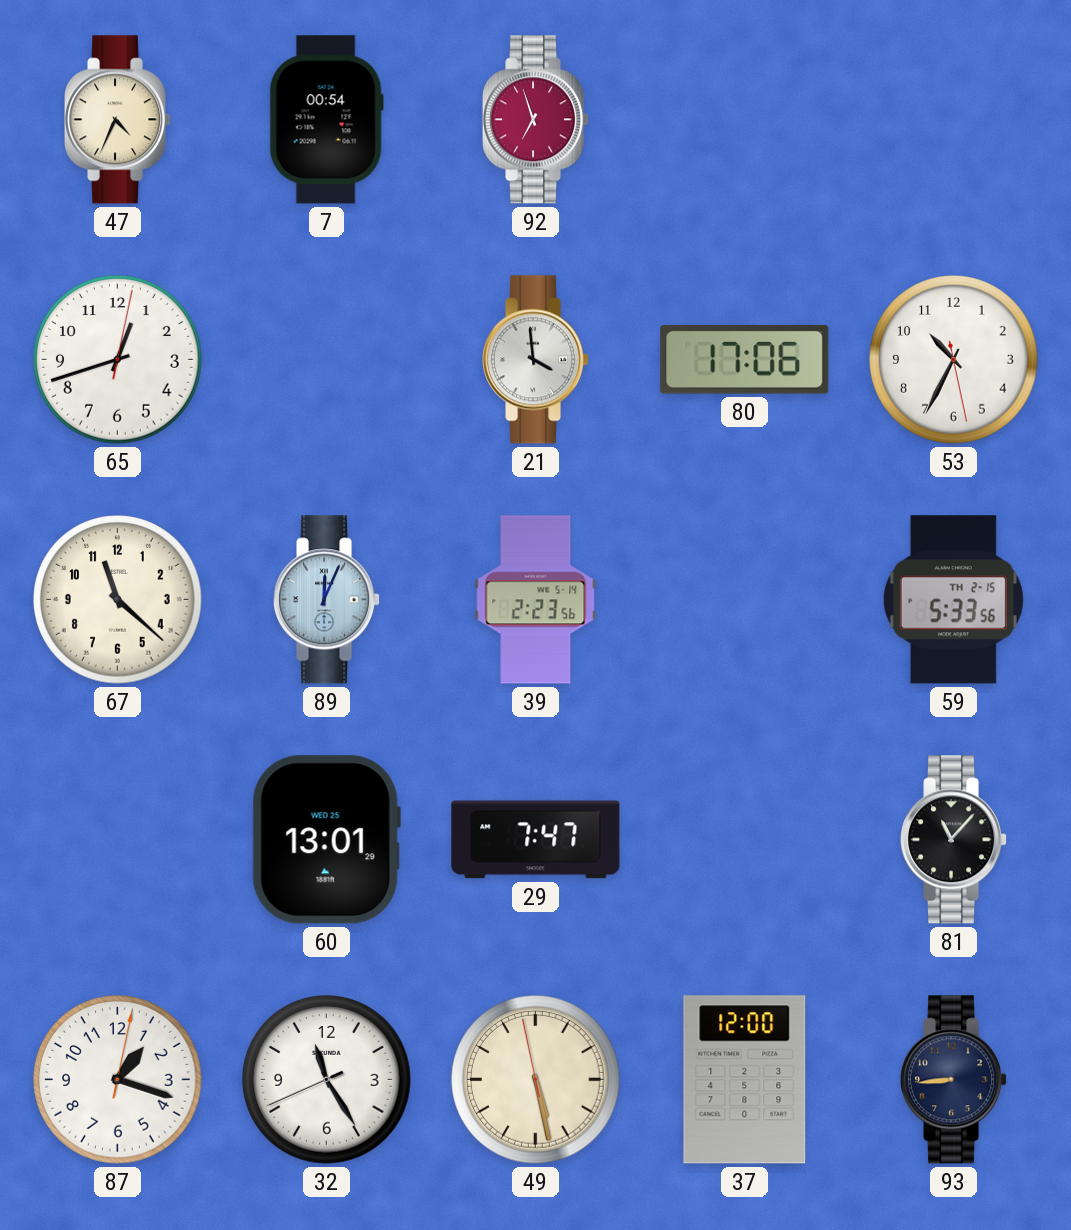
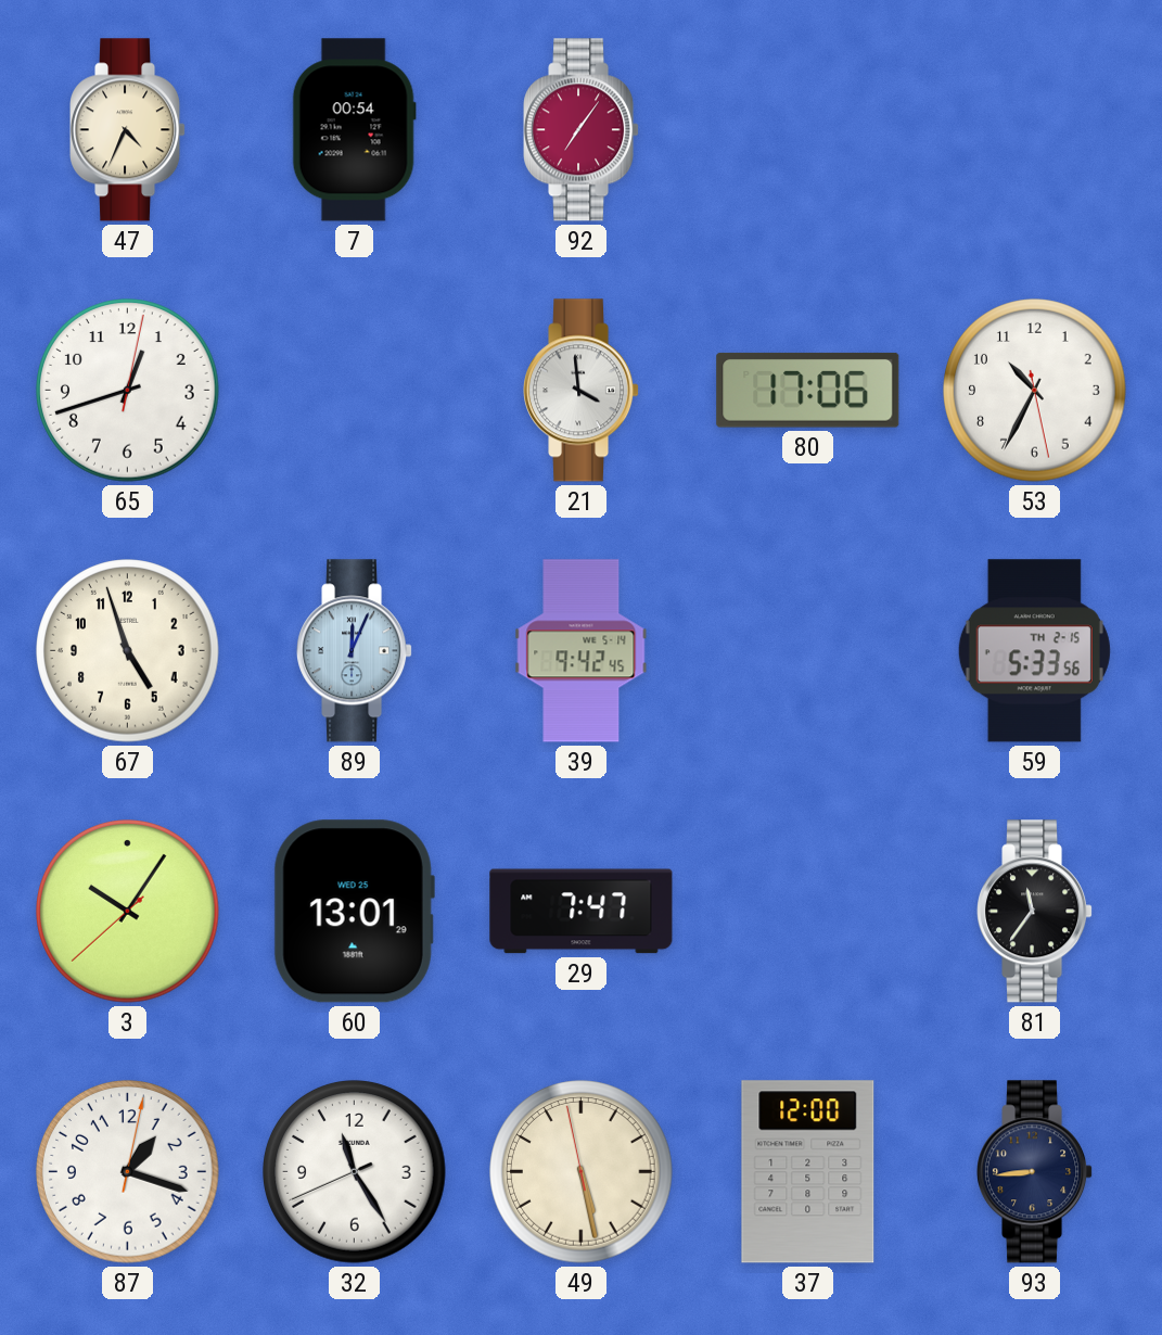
92: 6:57 -> 7:06 (583, 130)
67: 11:22 -> 4:57 (128, 651)
39: 2:23 -> 9:42 (582, 651)
3: none -> 10:05 (128, 912)
81: 11:07 -> 11:36 (1036, 912)
